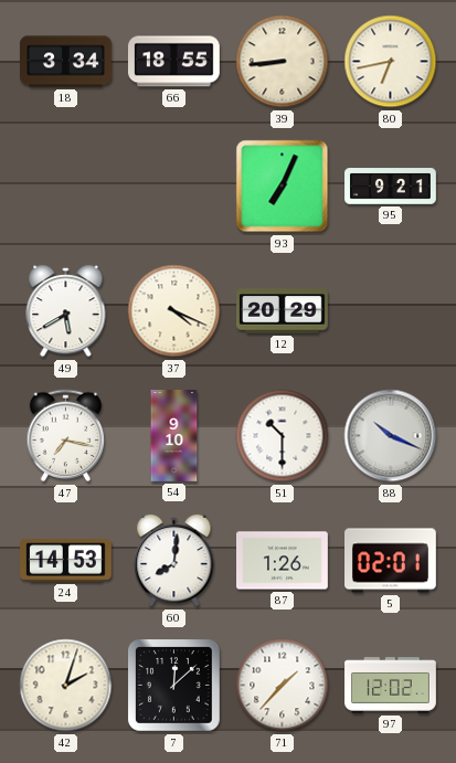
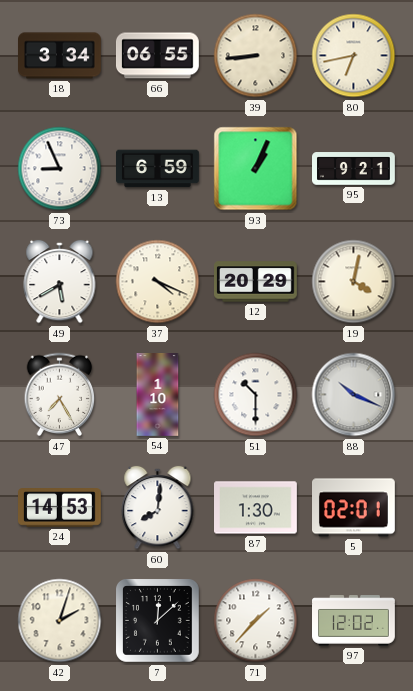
66: 18:55 -> 06:55 (157, 56)
73: none -> 8:56 (60, 169)
13: none -> 6:59 (158, 169)
93: 7:04 -> 1:04 (256, 169)
19: none -> 4:02 (354, 282)
47: 7:17 -> 7:25 (60, 395)
54: 9:10 -> 1:10 (158, 395)
87: 1:26 -> 1:30 (256, 508)
